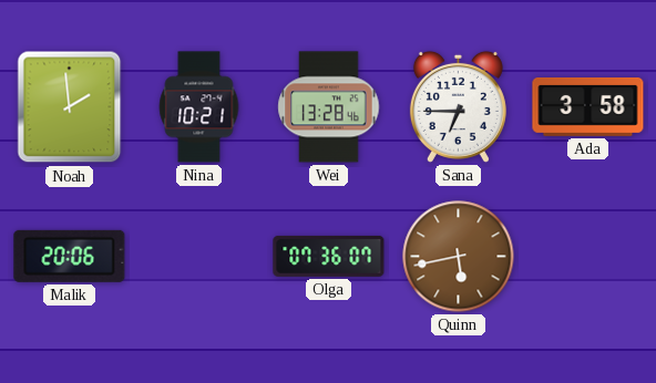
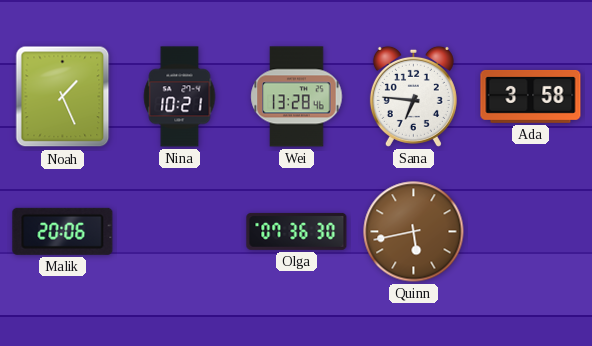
Noah: 1:59 -> 1:26 (63, 97)
Sana: 6:45 -> 6:46 (413, 96)
Olga: 07:36:07 -> 07:36:30 (297, 231)
